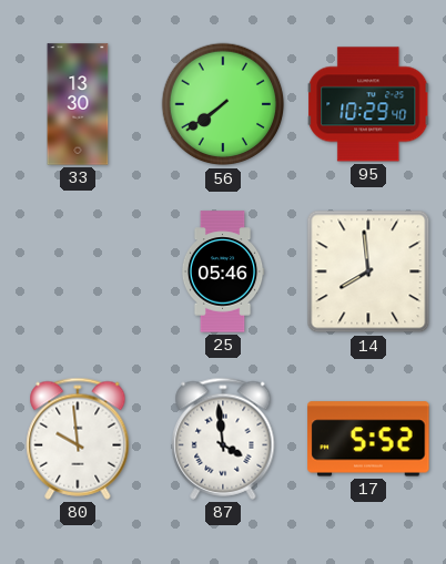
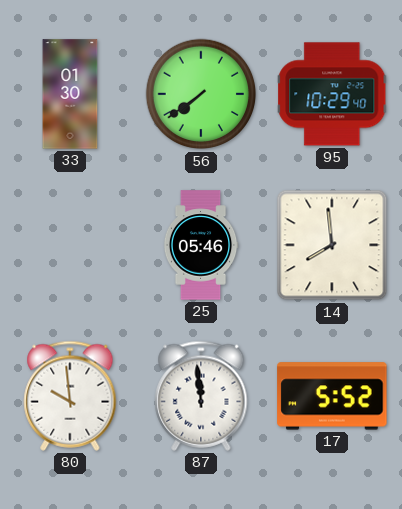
33: 13:30 -> 01:30 (70, 94)
87: 3:59 -> 11:59 (201, 396)
